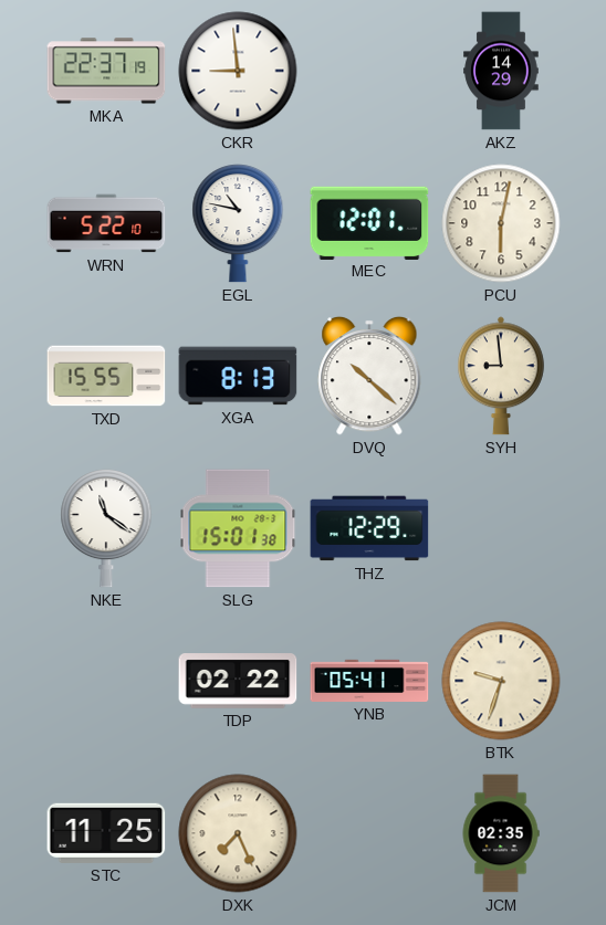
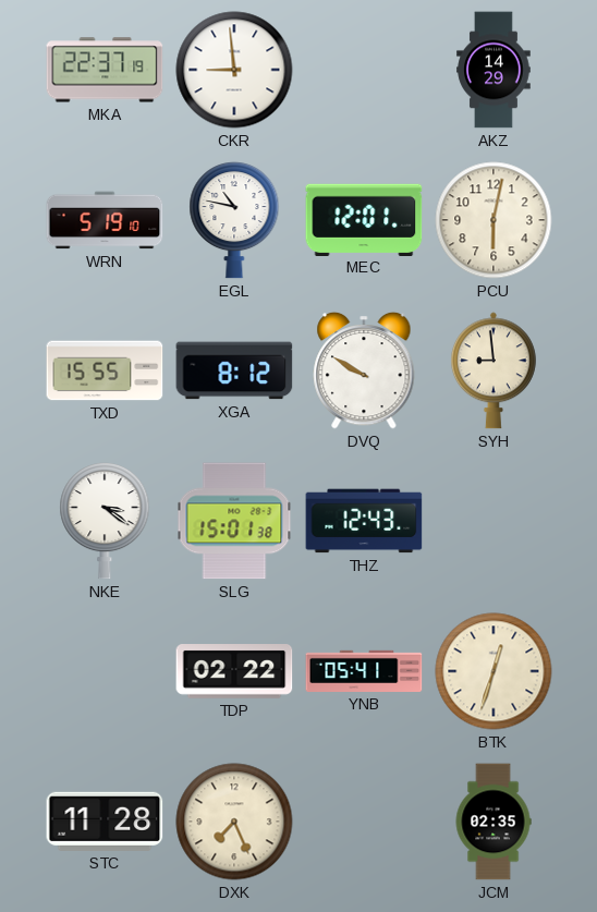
WRN: 5:22 -> 5:19 (105, 220)
XGA: 8:13 -> 8:12 (234, 370)
DVQ: 10:22 -> 9:50 (364, 370)
NKE: 11:21 -> 3:21 (105, 522)
THZ: 12:29 -> 12:43 (364, 521)
BTK: 9:33 -> 12:33 (494, 671)
STC: 11:25 -> 11:28 (105, 822)
